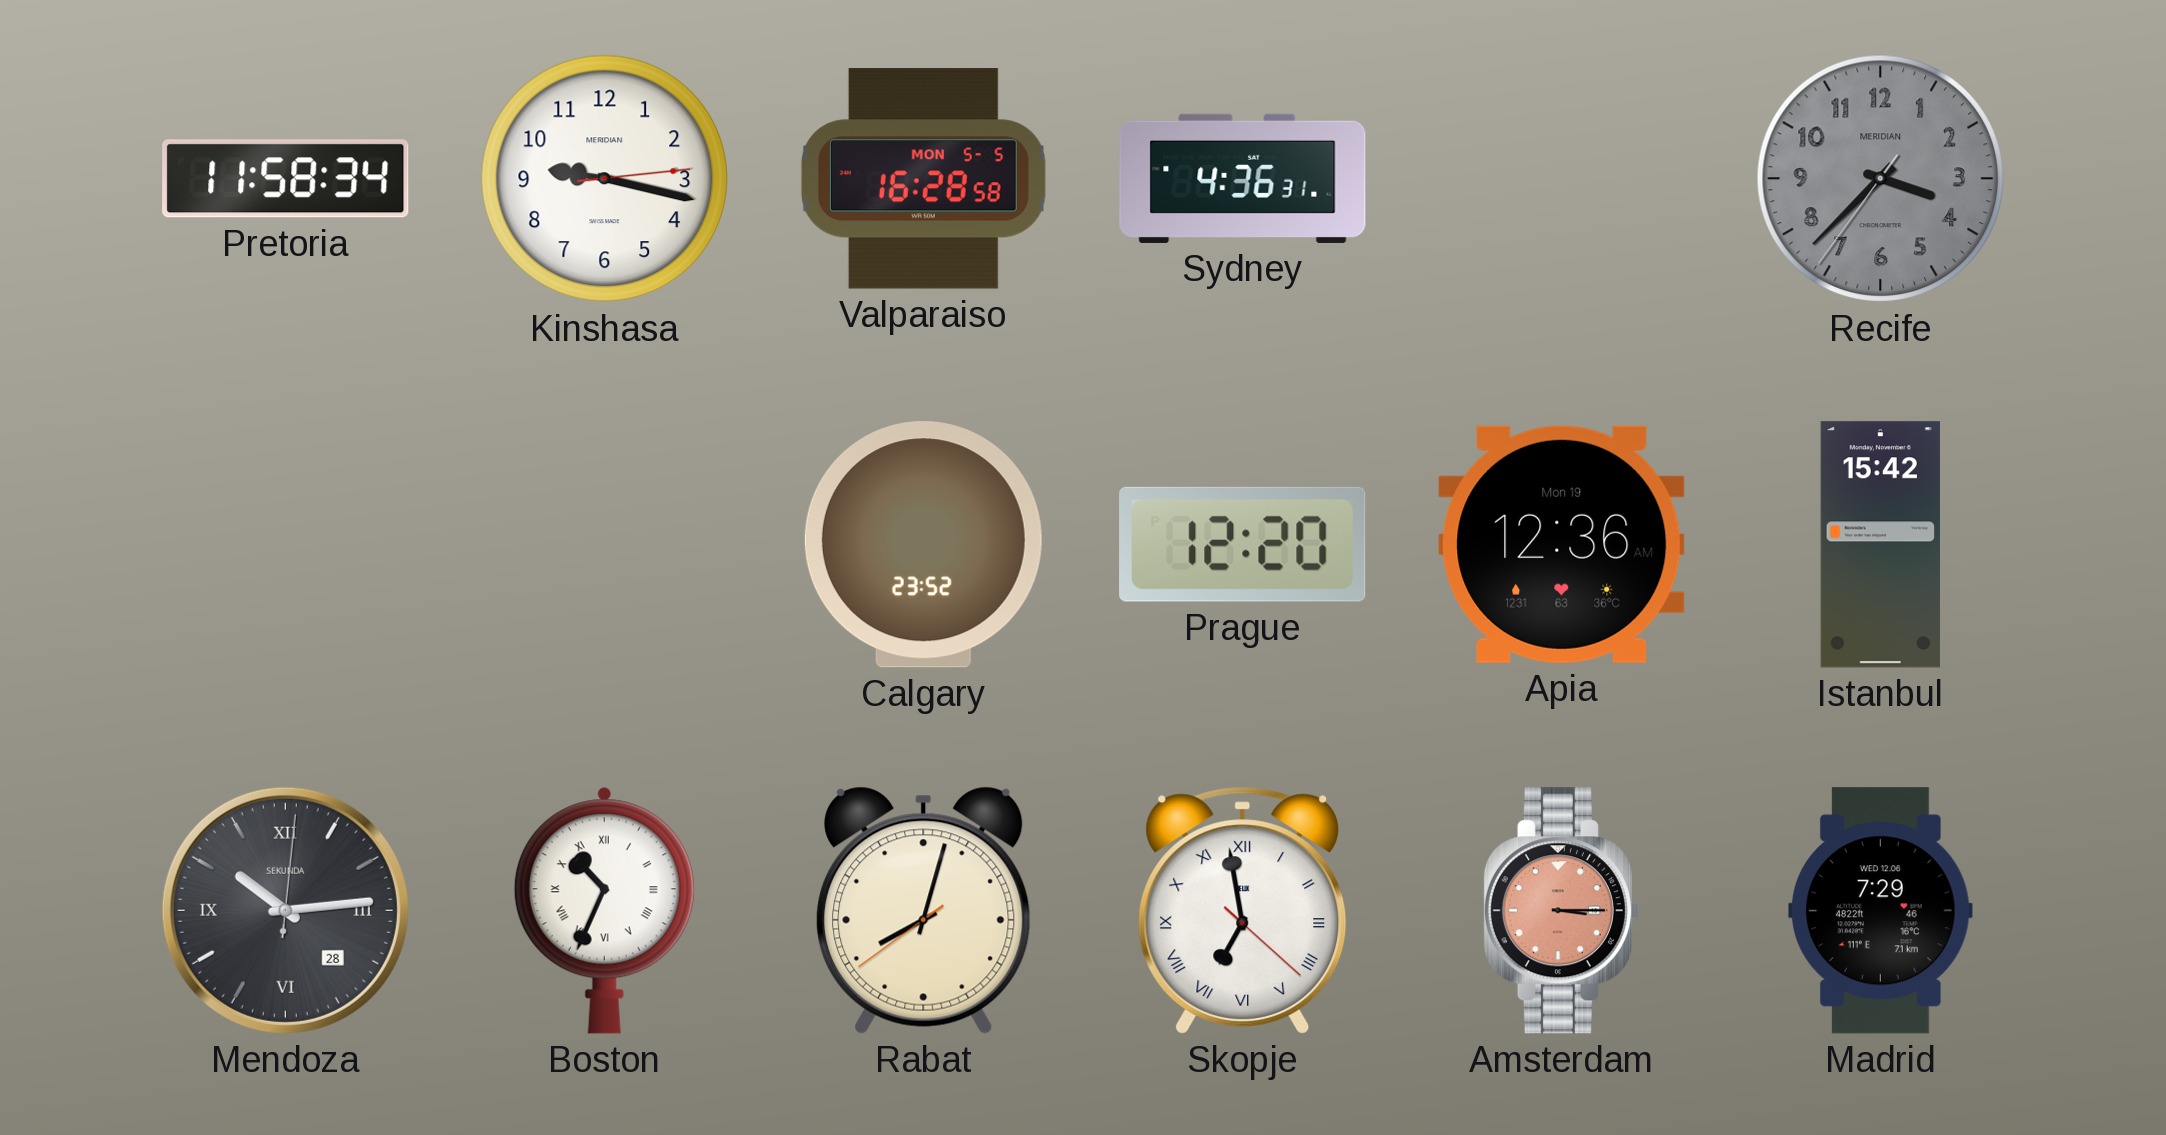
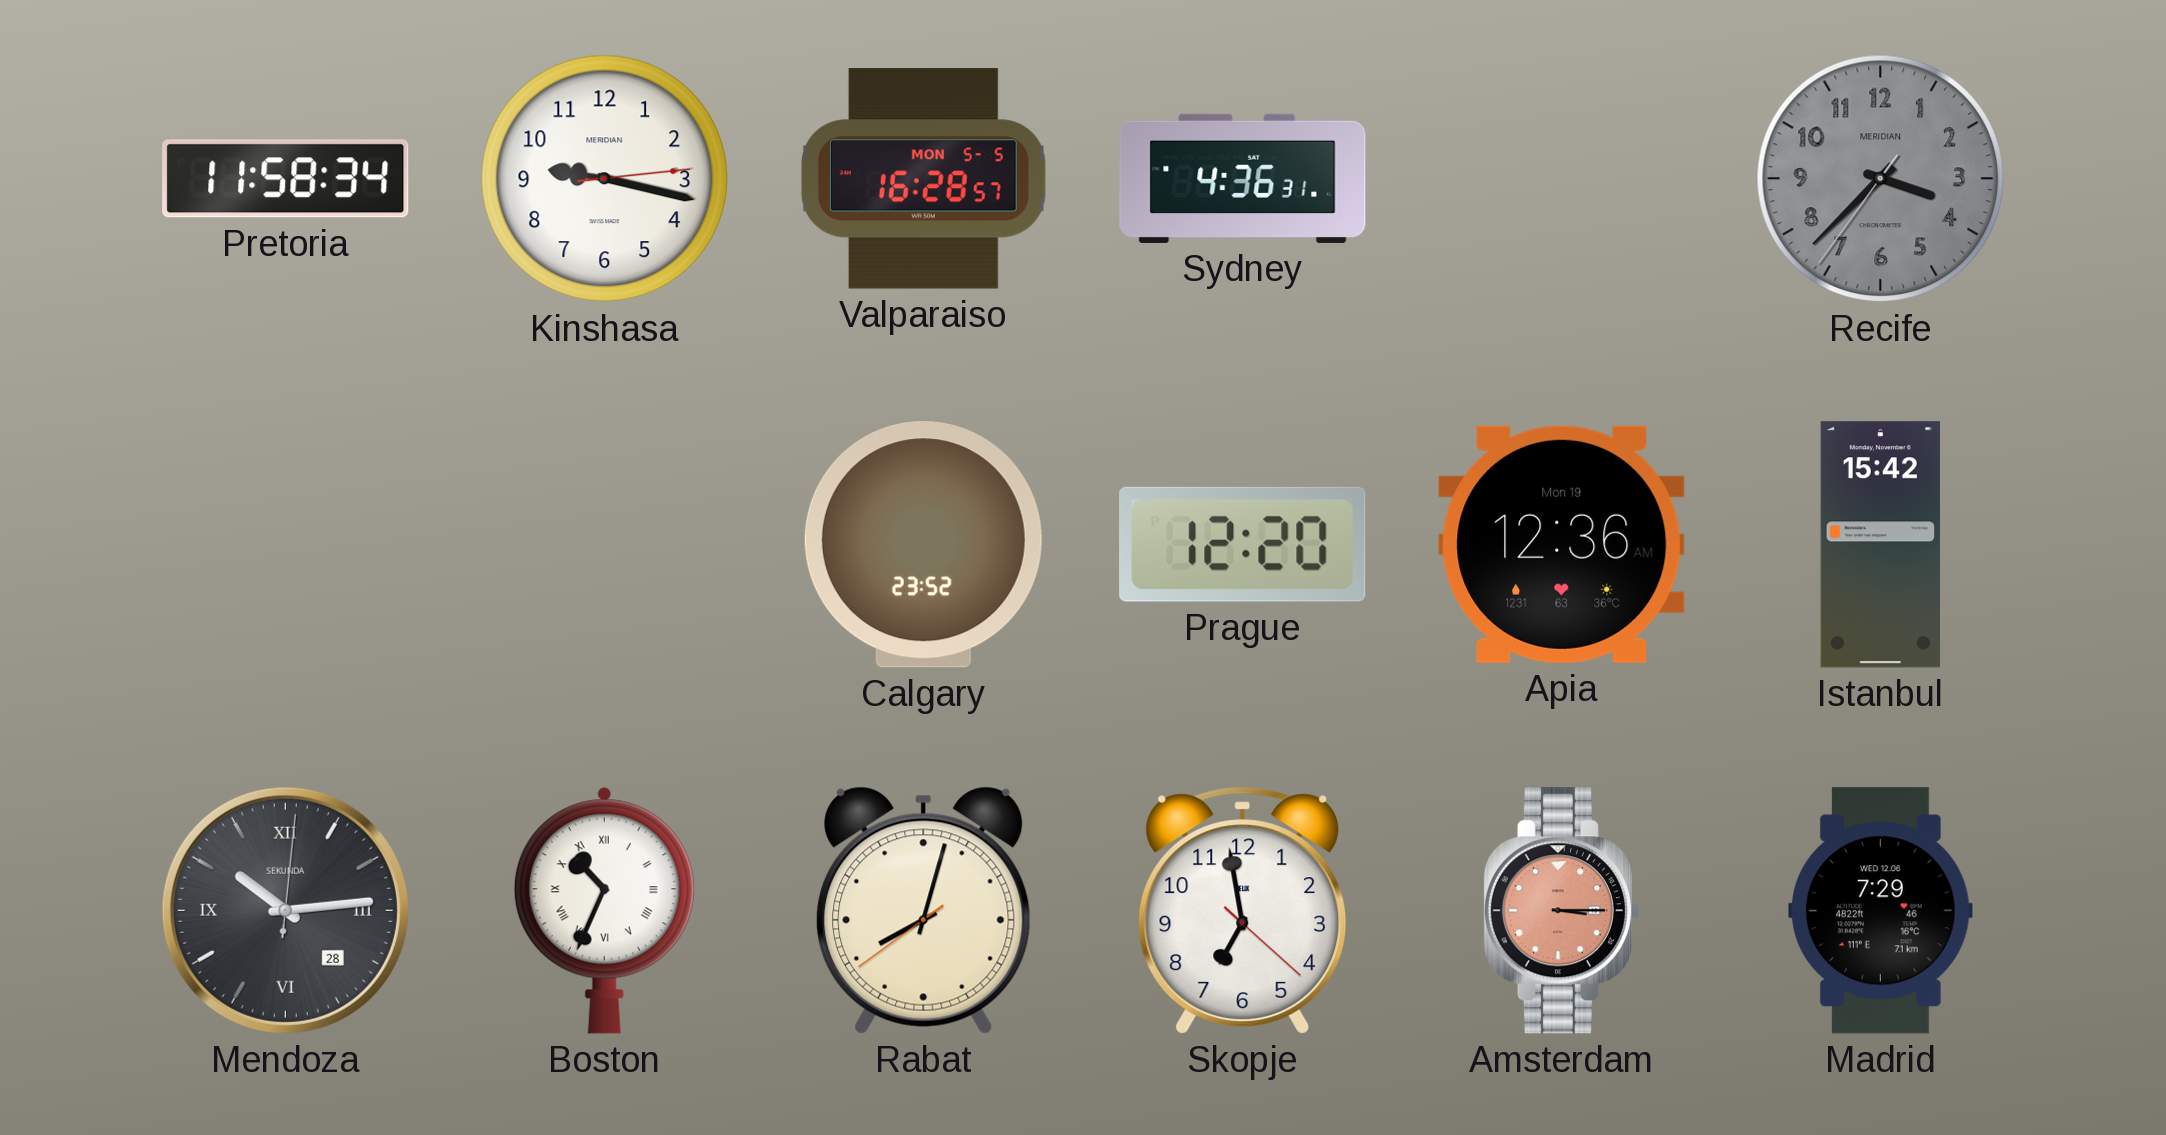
Valparaiso: 16:28:58 -> 16:28:57 (923, 179)
Skopje numerals: Roman -> Arabic (1243, 910)
